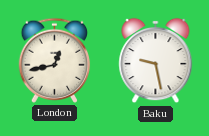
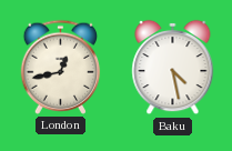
Baku: 9:28 -> 4:28 (173, 68)
